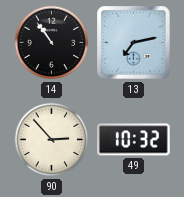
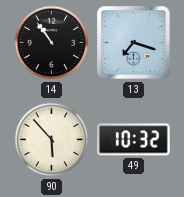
13: 7:13 -> 7:18 (134, 43)
90: 2:53 -> 5:53 (52, 140)
